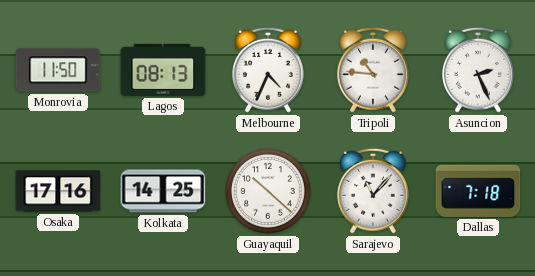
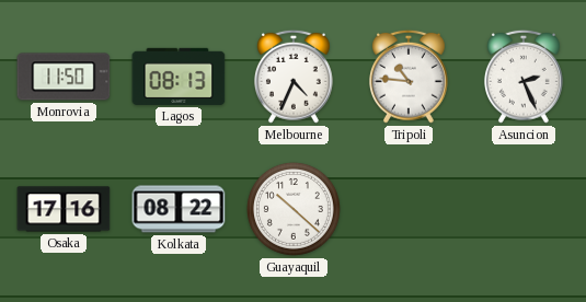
Kolkata: 14:25 -> 08:22 (179, 209)
Sarajevo: 11:07 -> none (373, 191)
Dallas: 7:18 -> none (478, 191)
